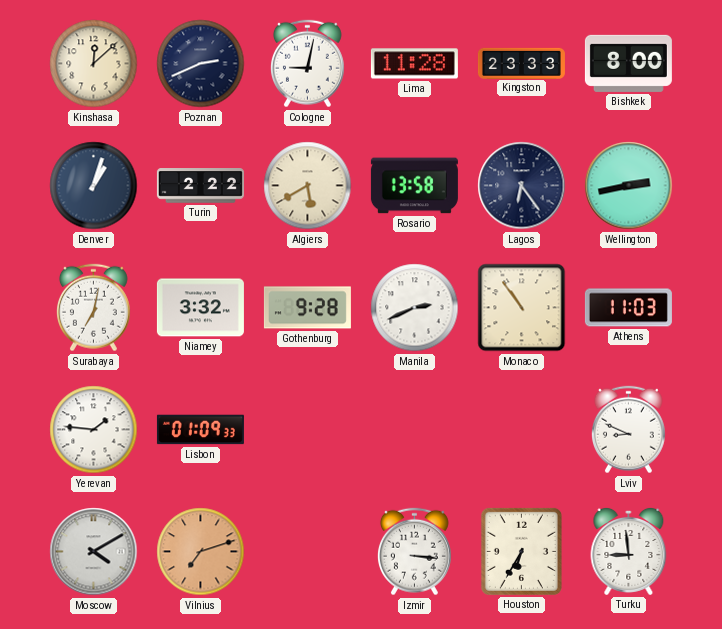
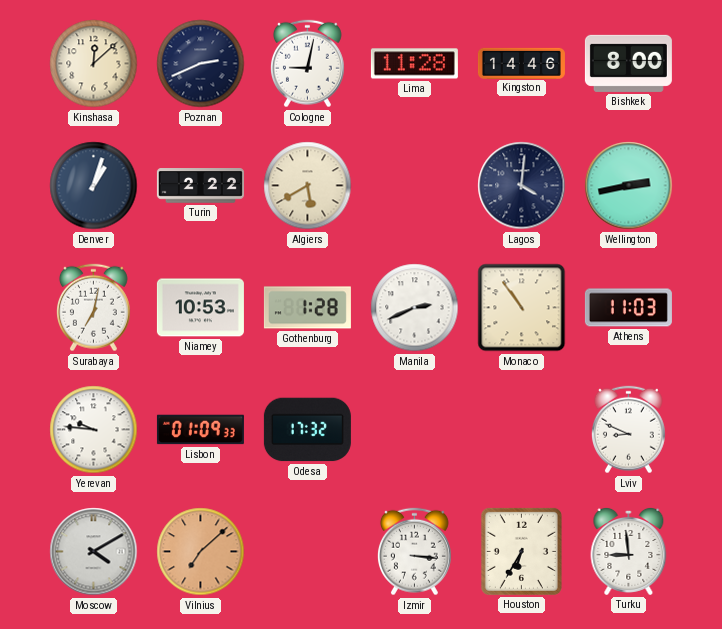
Kingston: 23:33 -> 14:46 (521, 63)
Rosario: 13:58 -> none (414, 186)
Lagos: 6:24 -> 4:01 (522, 186)
Niamey: 3:32 -> 10:53 (200, 308)
Gothenburg: 9:28 -> 1:28 (307, 308)
Yerevan: 1:46 -> 9:46 (94, 430)
Odesa: none -> 17:32 (307, 430)
Vilnius: 7:12 -> 7:08 (201, 552)
